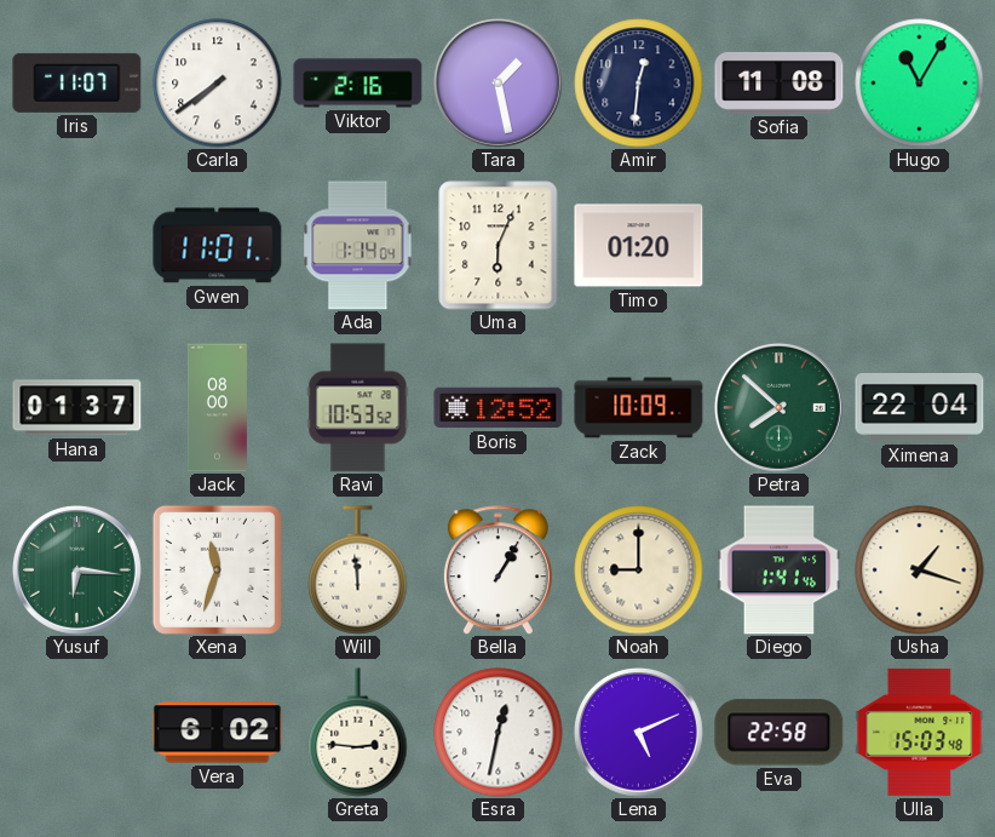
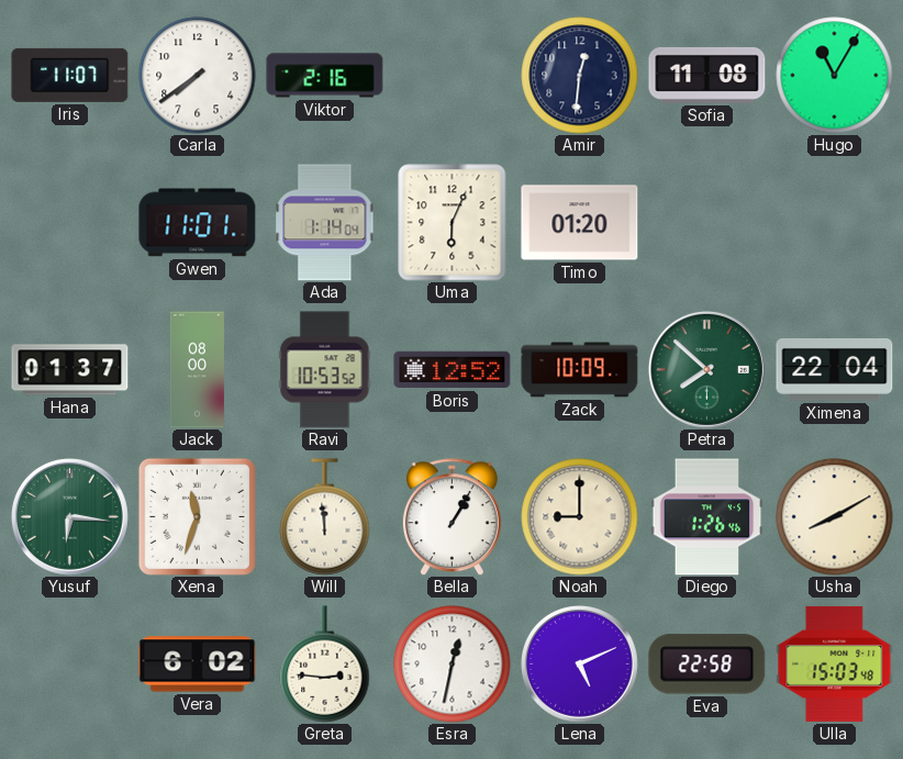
Tara: 1:28 -> none (497, 82)
Diego: 1:41 -> 1:26 (707, 517)
Usha: 1:18 -> 8:10 (835, 517)
